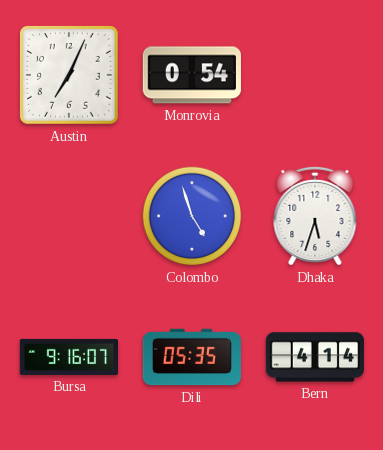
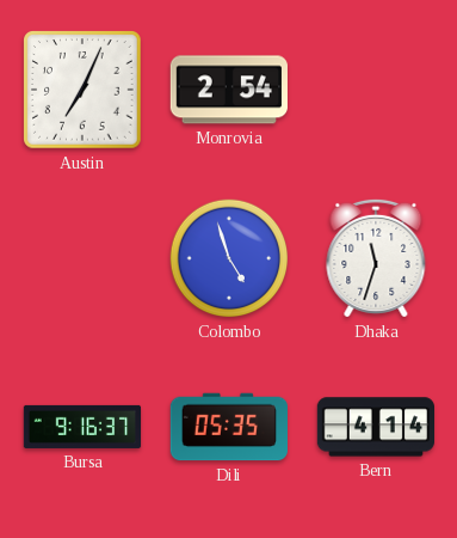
Monrovia: 0:54 -> 2:54 (229, 90)
Dhaka: 5:33 -> 11:33 (376, 258)
Bursa: 9:16:07 -> 9:16:37 (82, 427)
